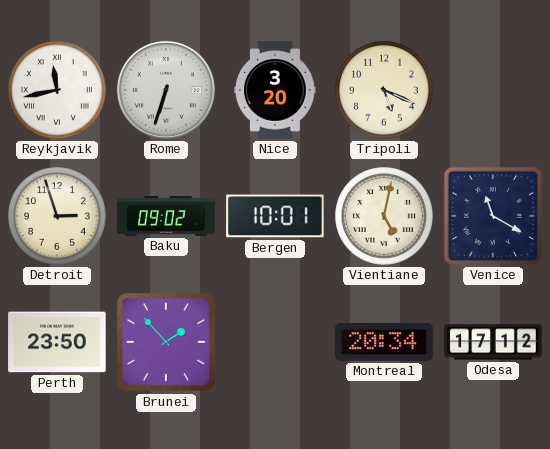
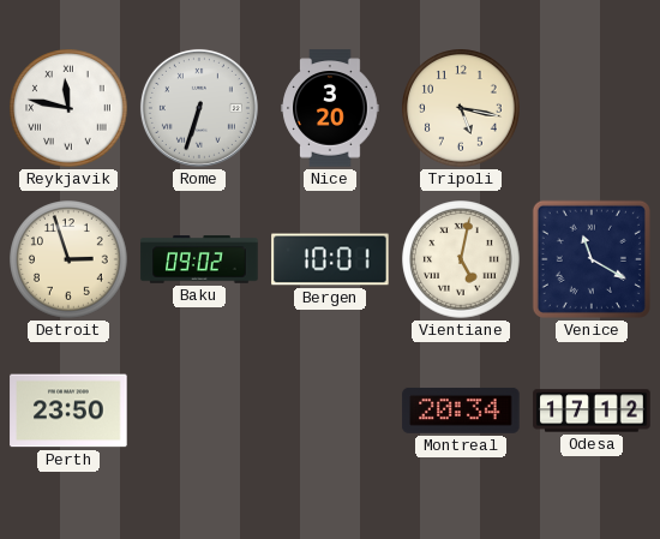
Reykjavik: 11:43 -> 11:47 (68, 108)
Tripoli: 5:19 -> 5:17 (461, 108)
Brunei: 1:53 -> none (166, 342)
